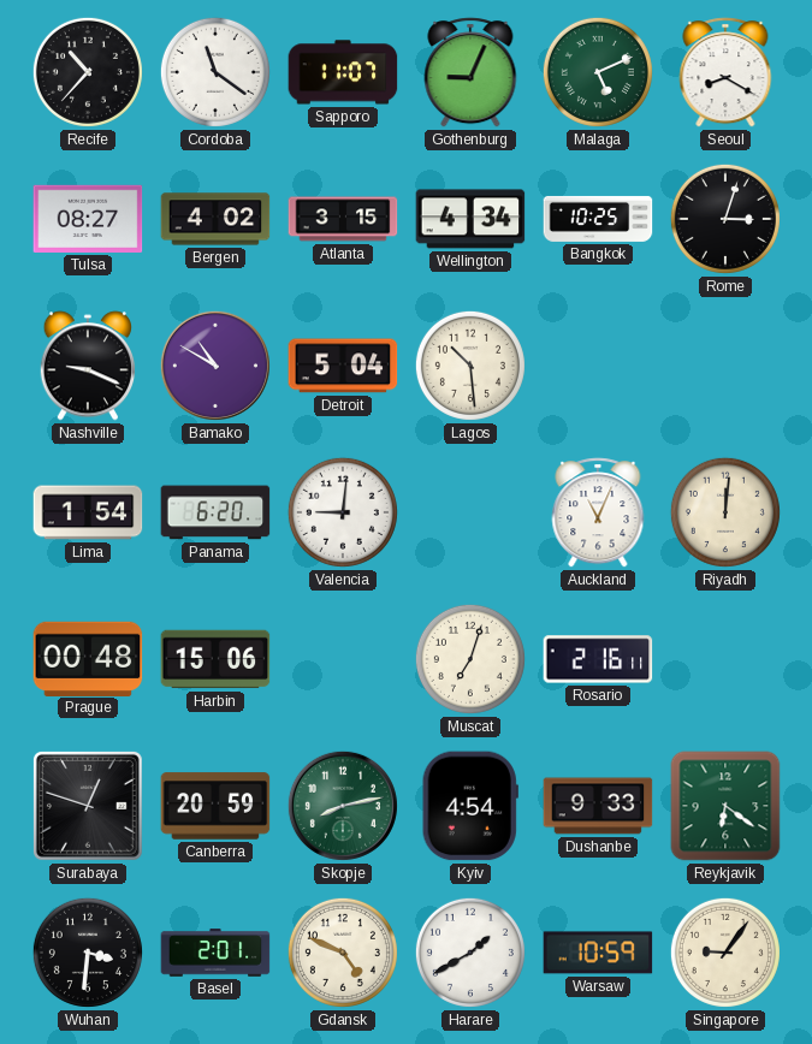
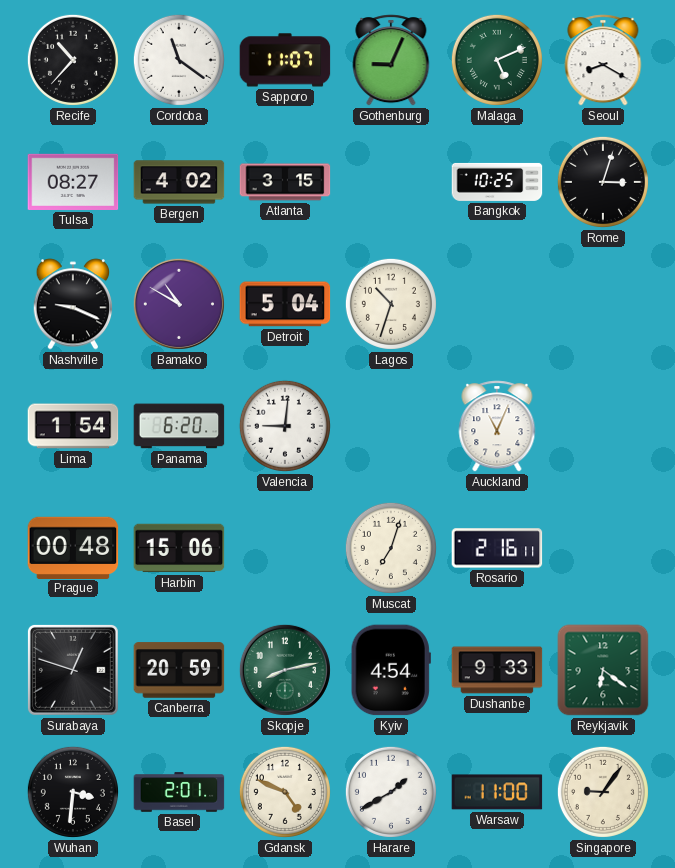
Wellington: 4:34 -> none (470, 219)
Lagos: 10:29 -> 10:33 (391, 304)
Riyadh: 12:01 -> none (725, 512)
Warsaw: 10:59 -> 11:00 (497, 792)
